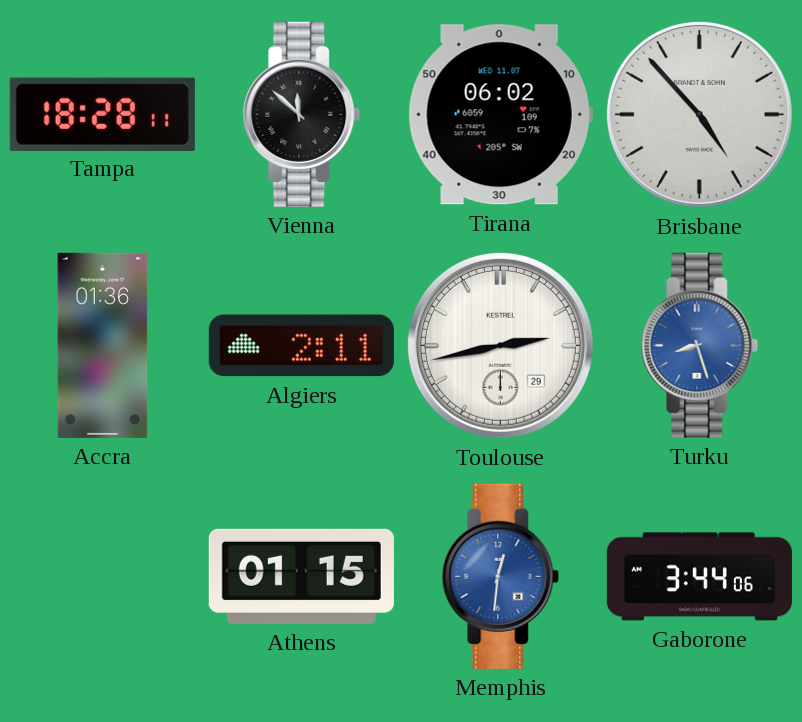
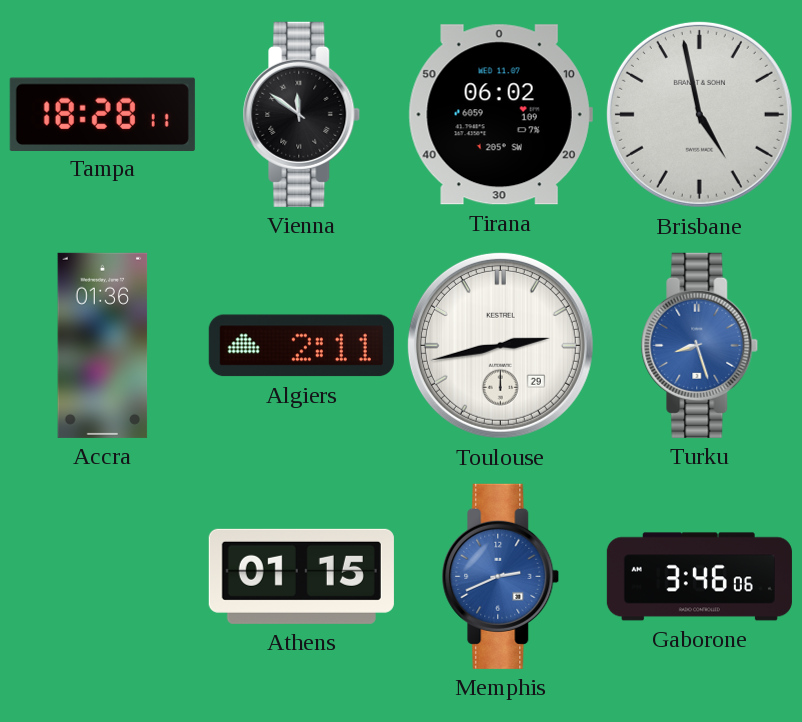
Vienna: 11:52 -> 11:51 (302, 114)
Brisbane: 4:53 -> 4:58 (699, 114)
Memphis: 12:31 -> 2:41 (501, 576)
Gaborone: 3:44 -> 3:46 (699, 577)
